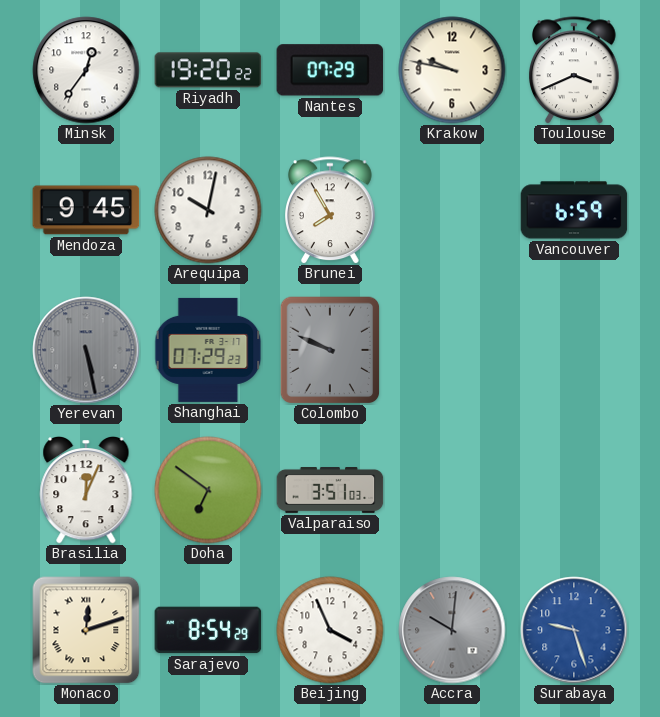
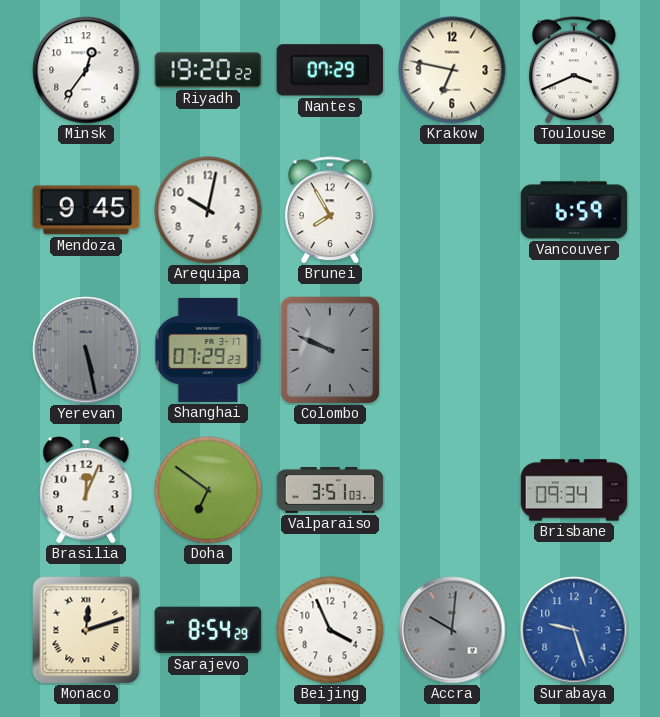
Krakow: 9:47 -> 6:47 (452, 70)
Brisbane: none -> 09:34 (574, 490)
